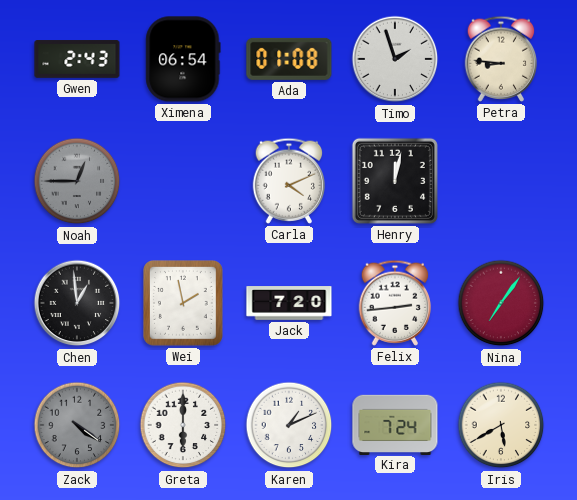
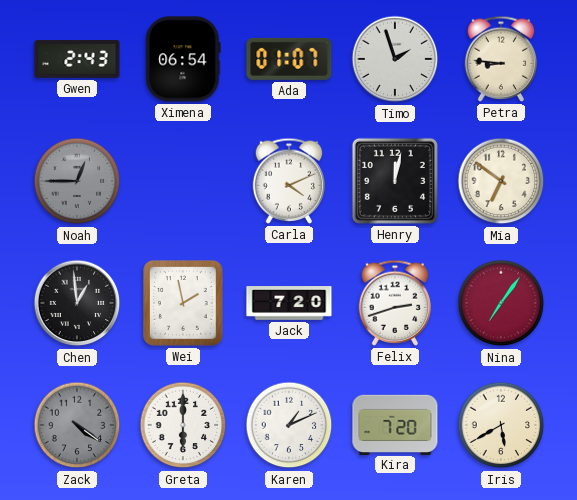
Ada: 01:08 -> 01:07 (289, 59)
Mia: none -> 6:51 (501, 181)
Felix: 2:44 -> 2:42 (395, 303)
Kira: 7:24 -> 7:20 (395, 424)
